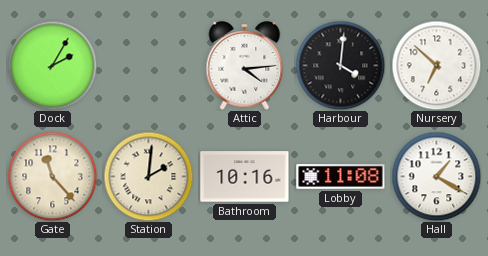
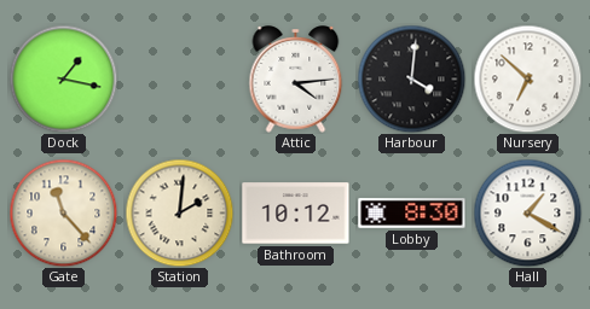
Dock: 2:05 -> 1:17 (63, 78)
Bathroom: 10:16 -> 10:12 (296, 214)
Lobby: 11:08 -> 8:30 (412, 214)
